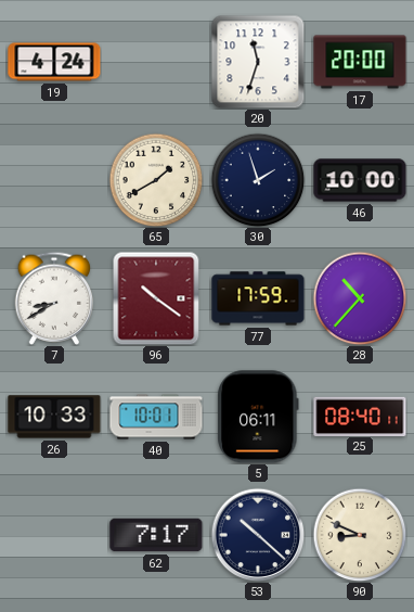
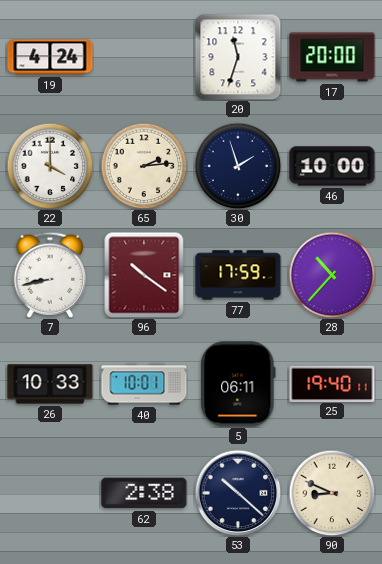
22: none -> 4:00 (50, 166)
65: 1:40 -> 2:14 (144, 166)
7: 8:40 -> 8:43 (50, 275)
25: 08:40 -> 19:40 (332, 383)
62: 7:17 -> 2:38 (144, 493)
